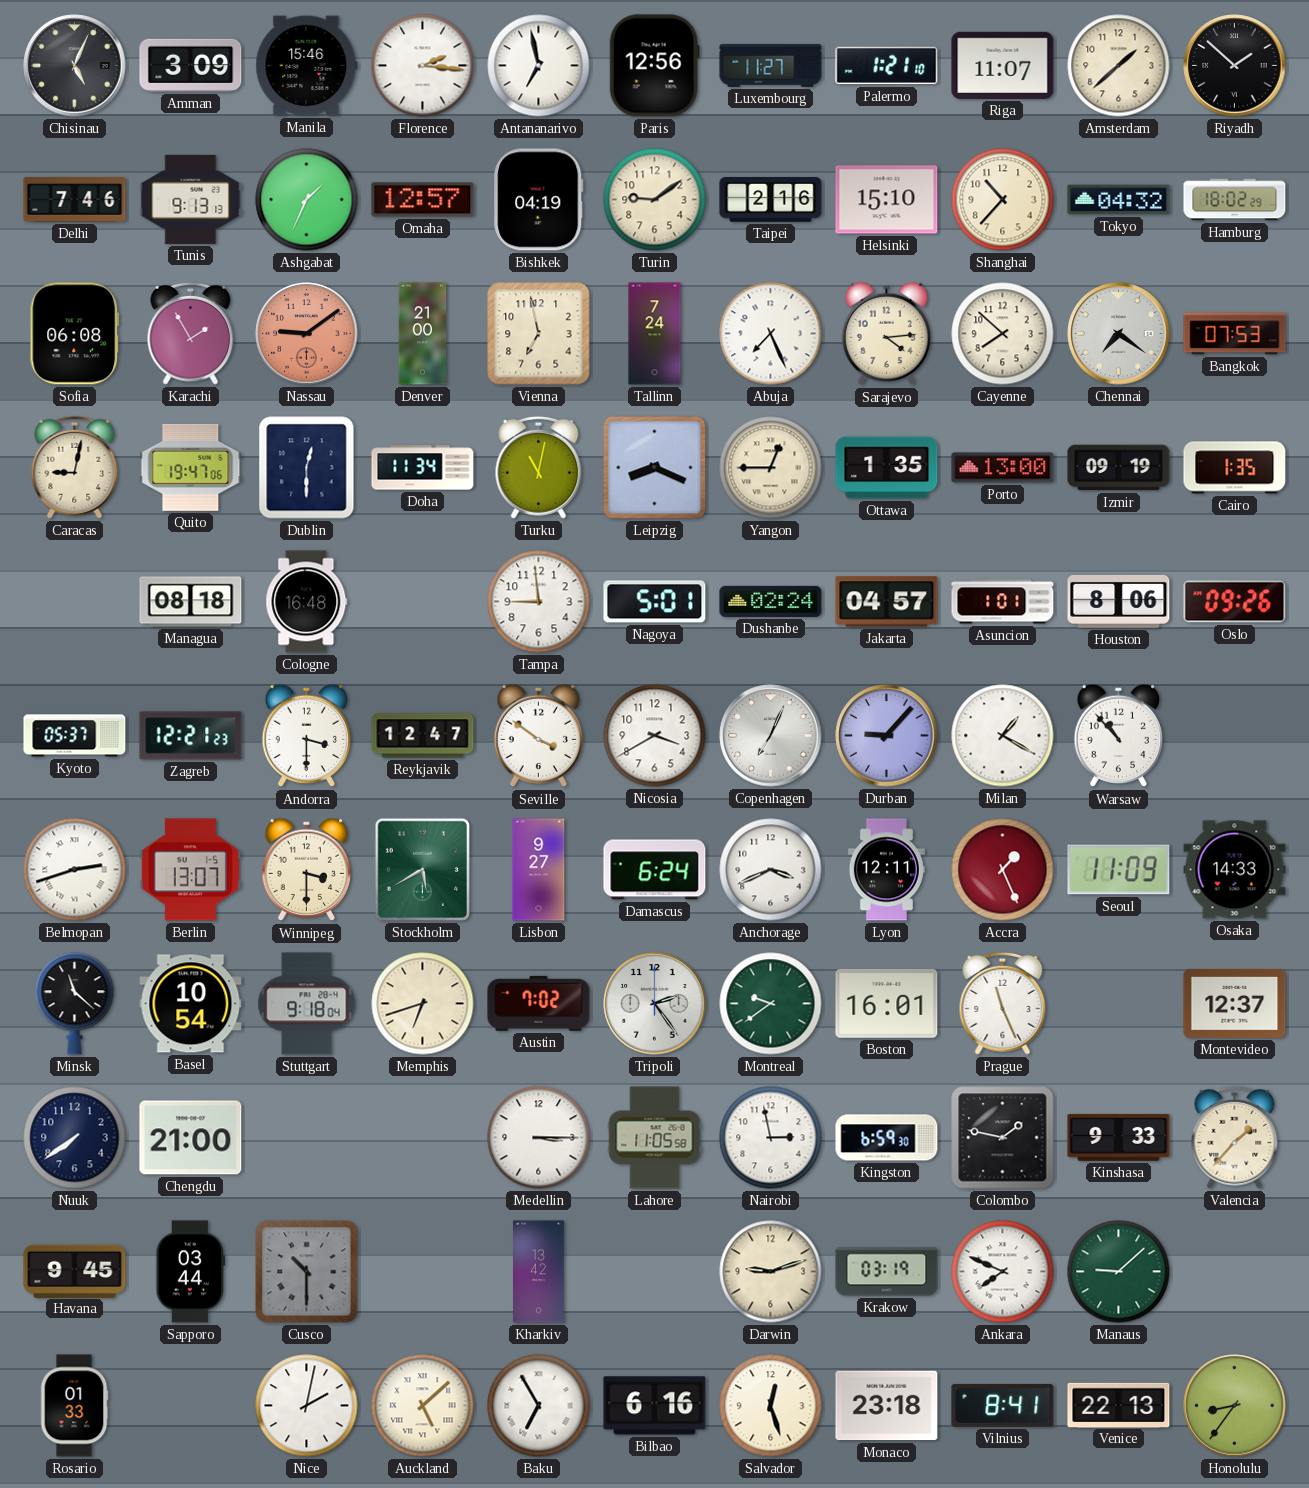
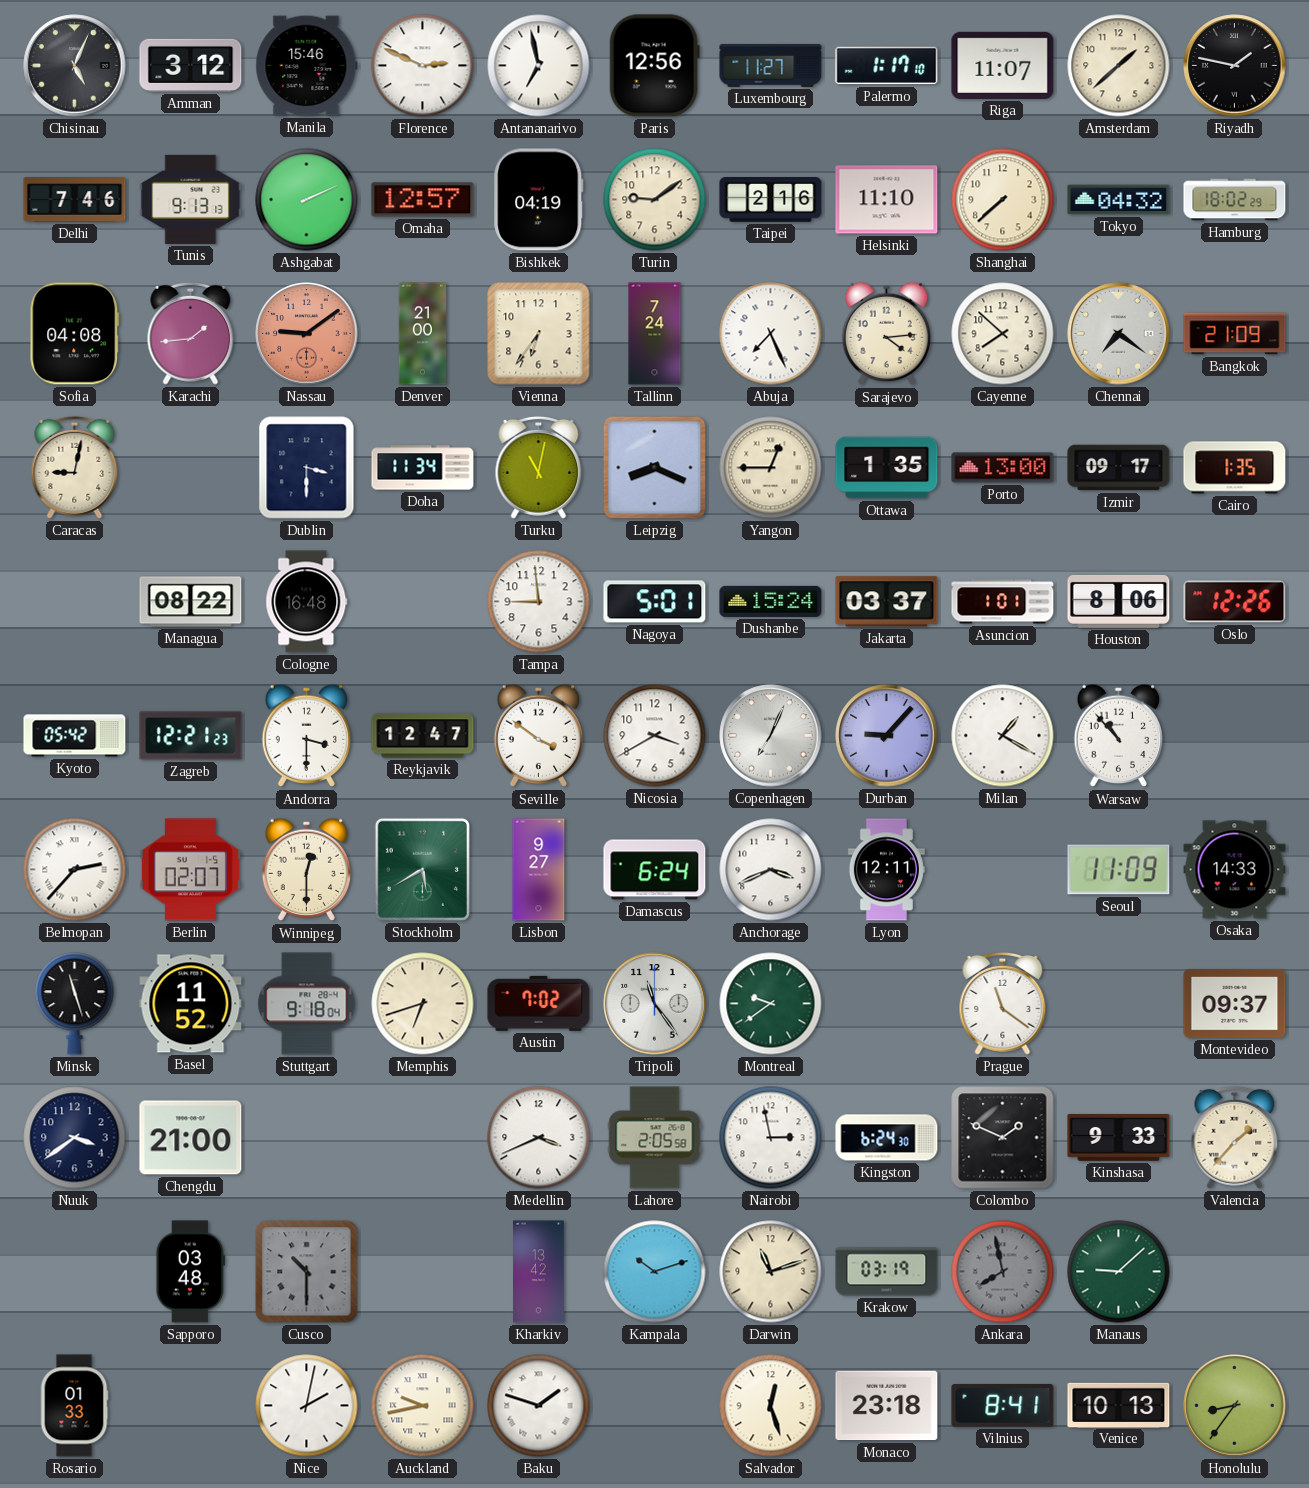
Amman: 3:09 -> 3:12 (191, 65)
Florence: 2:16 -> 2:49 (423, 66)
Palermo: 1:21 -> 1:17 (887, 66)
Riyadh: 1:52 -> 1:47 (1235, 66)
Ashgabat: 1:34 -> 2:11 (307, 200)
Helsinki: 15:10 -> 11:10 (887, 200)
Shanghai: 10:37 -> 7:38 (1003, 200)
Sofia: 06:08 -> 04:08 (75, 334)
Karachi: 1:55 -> 1:44 (191, 333)
Vienna: 6:58 -> 6:36 (539, 334)
Bangkok: 07:53 -> 21:09 (1235, 334)
Quito: 19:47 -> none (191, 467)
Dublin: 12:30 -> 3:30 (307, 468)
Izmir: 09:19 -> 09:17 (1119, 468)
Managua: 08:18 -> 08:22 (191, 602)
Dushanbe: 02:24 -> 15:24 (771, 601)
Jakarta: 04:57 -> 03:37 (887, 602)
Oslo: 09:26 -> 12:26 (1235, 602)
Kyoto: 05:37 -> 05:42 (75, 736)
Belmopan: 2:42 -> 2:37 (75, 870)
Berlin: 13:07 -> 02:07 (190, 870)
Winnipeg: 3:30 -> 12:30 (307, 870)
Accra: 1:26 -> none (1003, 870)
Minsk: 11:22 -> 11:27 (75, 1004)
Basel: 10:54 -> 11:52 (191, 1004)
Tripoli: 2:24 -> 11:24 (655, 1004)
Boston: 16:01 -> none (887, 1003)
Prague: 11:26 -> 11:21 (1003, 1003)
Montevideo: 12:37 -> 09:37 (1235, 1003)
Nuuk: 7:39 -> 3:39 (75, 1138)
Medellin: 3:15 -> 3:41 (539, 1138)
Lahore: 11:05 -> 2:05 (655, 1138)
Kingston: 6:59 -> 6:24 (887, 1138)
Colombo: 1:47 -> 1:49 (1003, 1138)
Havana: 9:45 -> none (75, 1271)
Sapporo: 03:44 -> 03:48 (191, 1272)
Kampala: none -> 10:12 (655, 1272)
Darwin: 9:12 -> 11:12 (771, 1272)
Ankara: 7:49 -> 7:58 (1003, 1272)
Ankara dial: white -> grey (1003, 1272)
Auckland: 5:08 -> 9:43 (423, 1406)
Baku: 6:55 -> 1:48 (539, 1406)
Bilbao: 6:16 -> none (655, 1406)
Venice: 22:13 -> 10:13 (1119, 1405)
